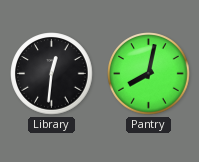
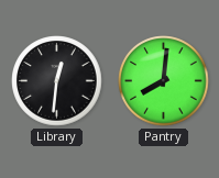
Pantry: 8:02 -> 8:01 (164, 81)
